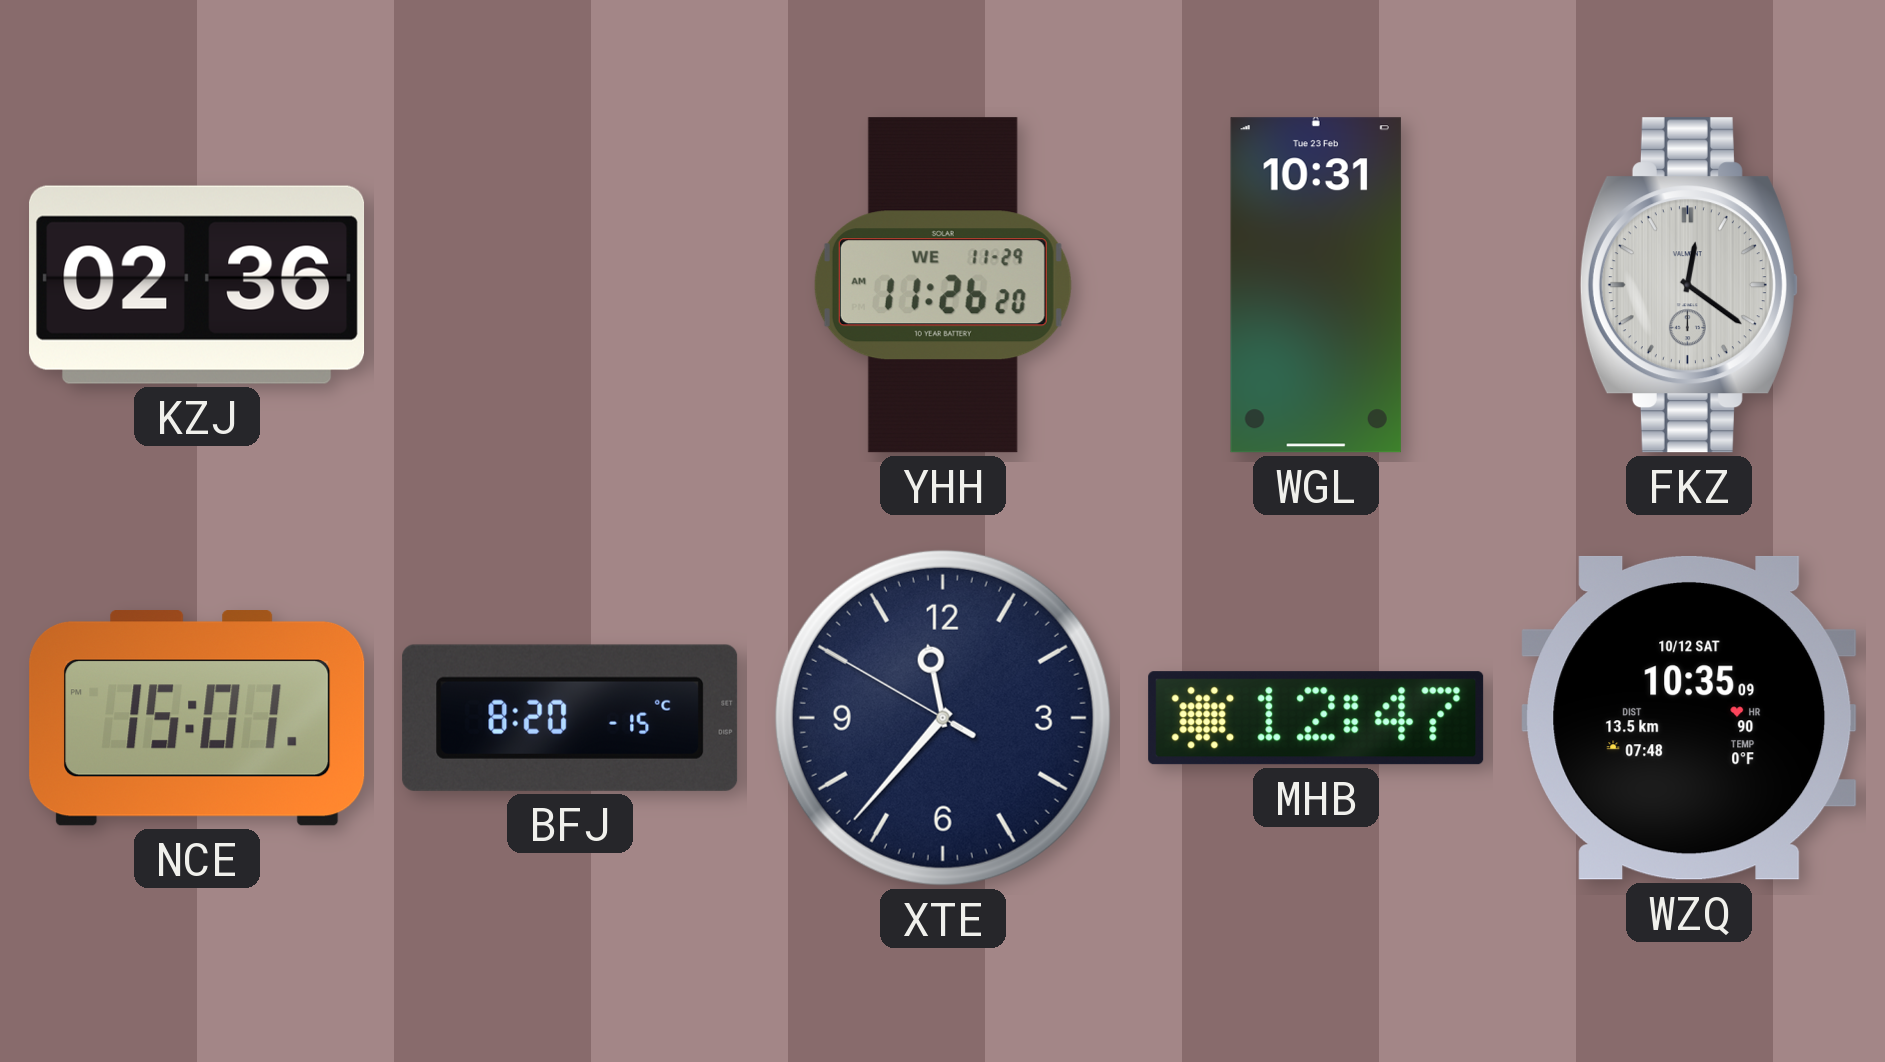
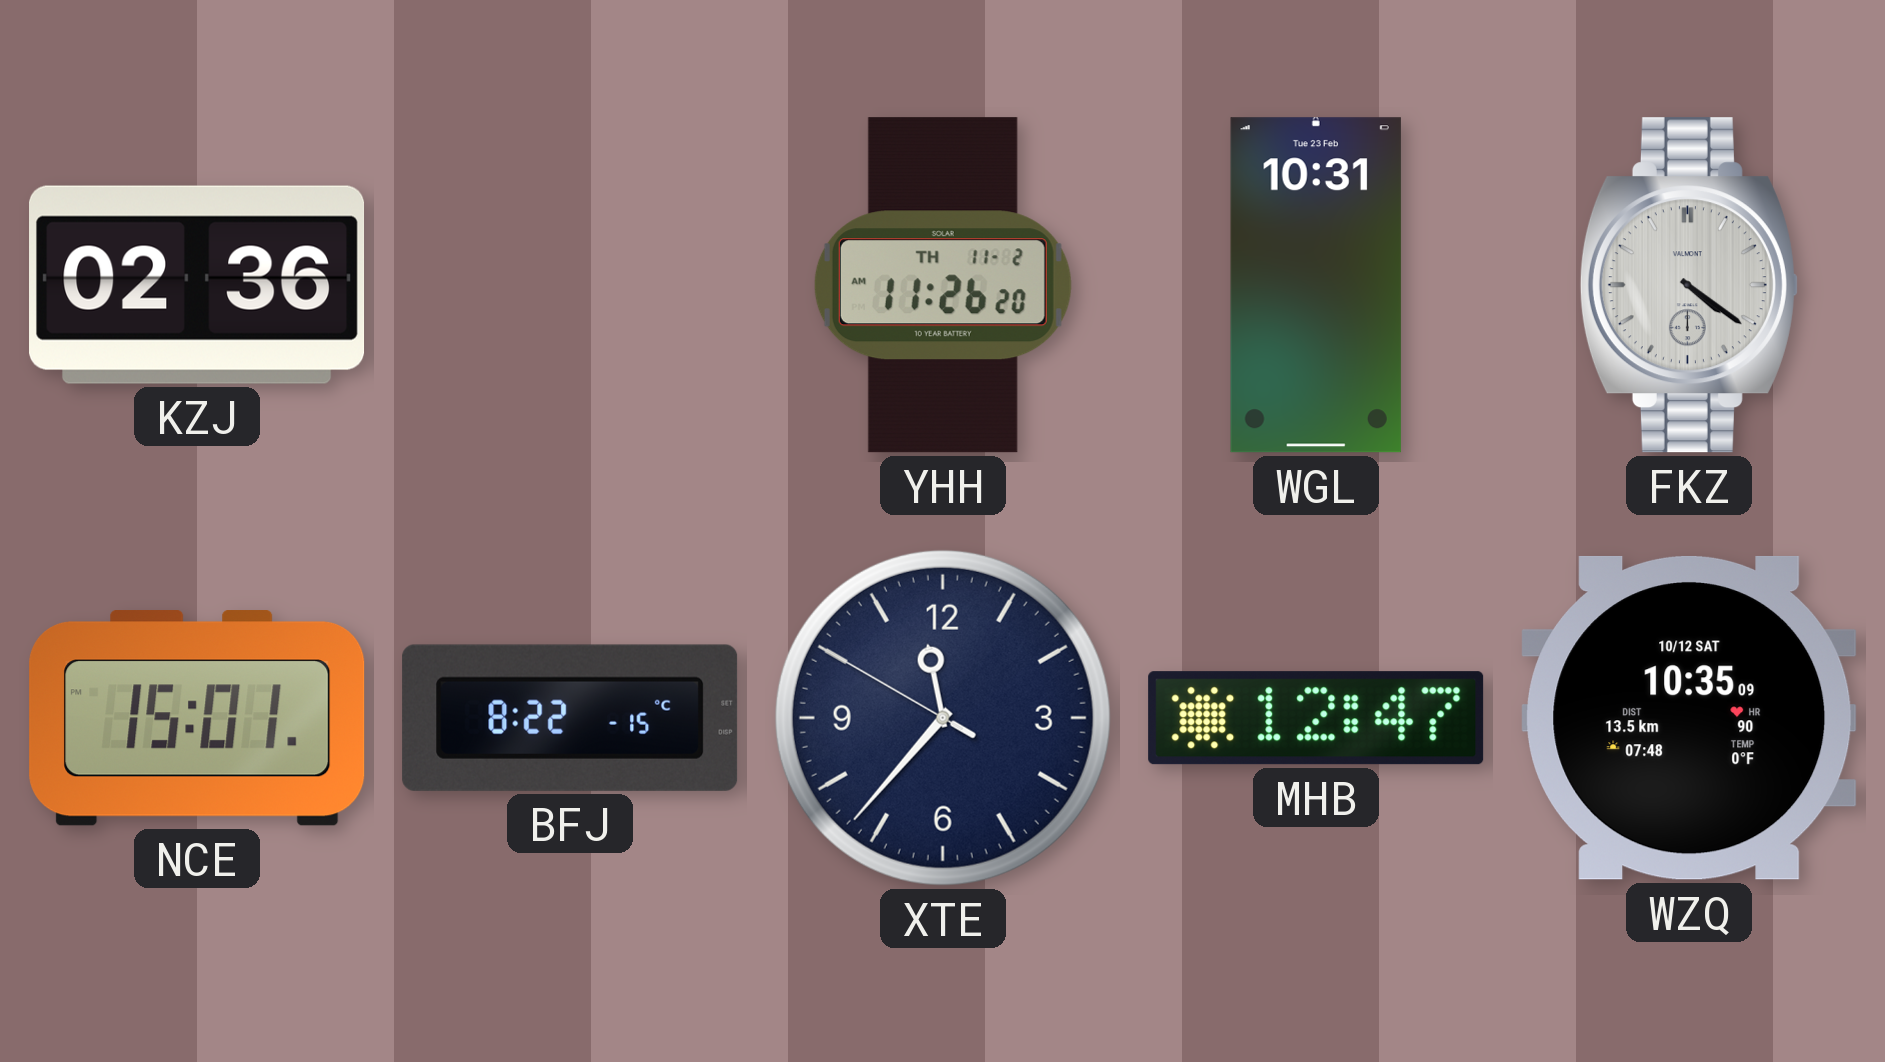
YHH date: WE 11-29 -> TH 11-2 (943, 285)
FKZ: 12:21 -> 4:21 (1689, 285)
BFJ: 8:20 -> 8:22 (570, 718)
